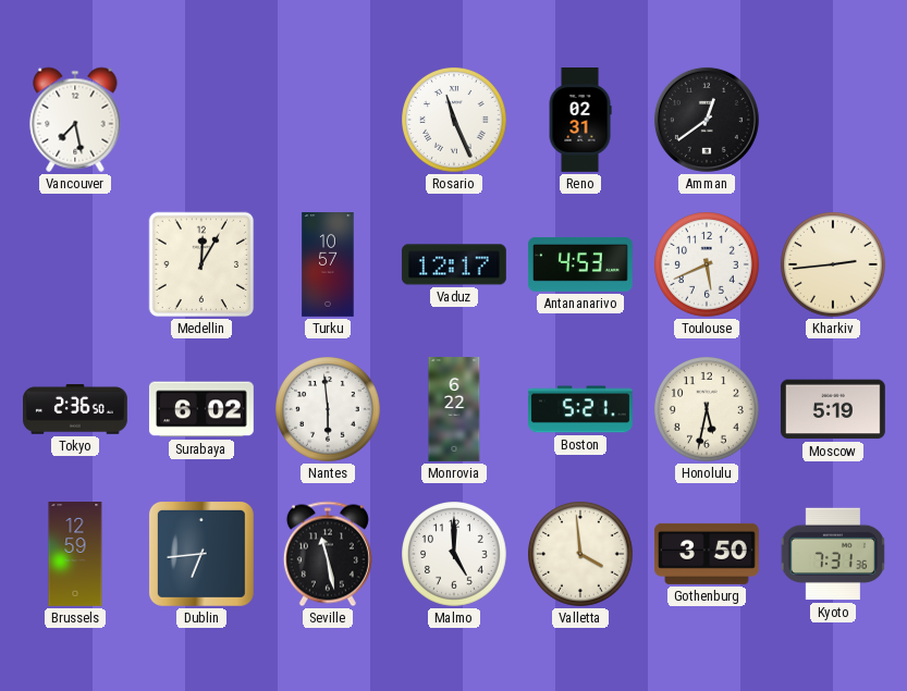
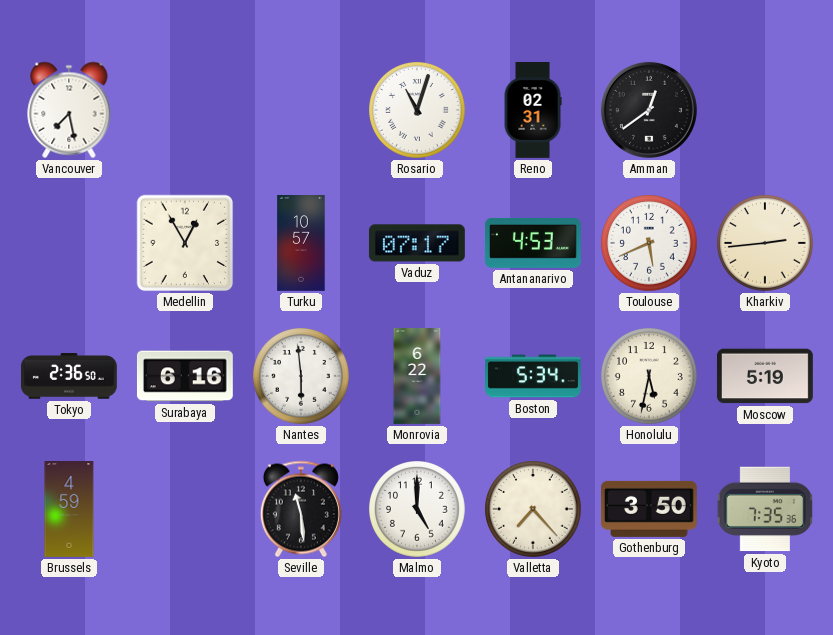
Rosario: 11:26 -> 11:03 (418, 111)
Medellin: 12:05 -> 12:55 (185, 243)
Vaduz: 12:17 -> 07:17 (417, 243)
Surabaya: 6:02 -> 6:16 (185, 376)
Boston: 5:21 -> 5:34 (534, 376)
Brussels: 12:59 -> 4:59 (69, 510)
Dublin: 6:44 -> none (201, 554)
Seville: 11:28 -> 11:29 (301, 509)
Valletta: 3:59 -> 7:23 (534, 510)
Kyoto: 7:31 -> 7:35 (765, 509)
